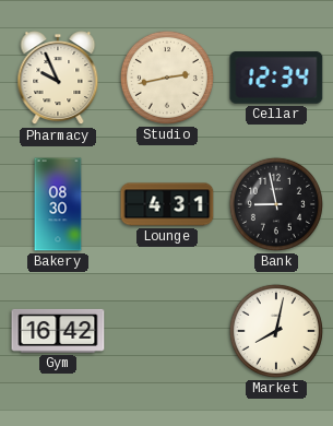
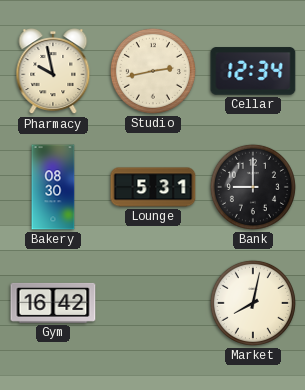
Pharmacy: 9:56 -> 9:58 (53, 72)
Lounge: 4:31 -> 5:31 (153, 187)
Bank: 8:58 -> 9:00 (253, 187)
